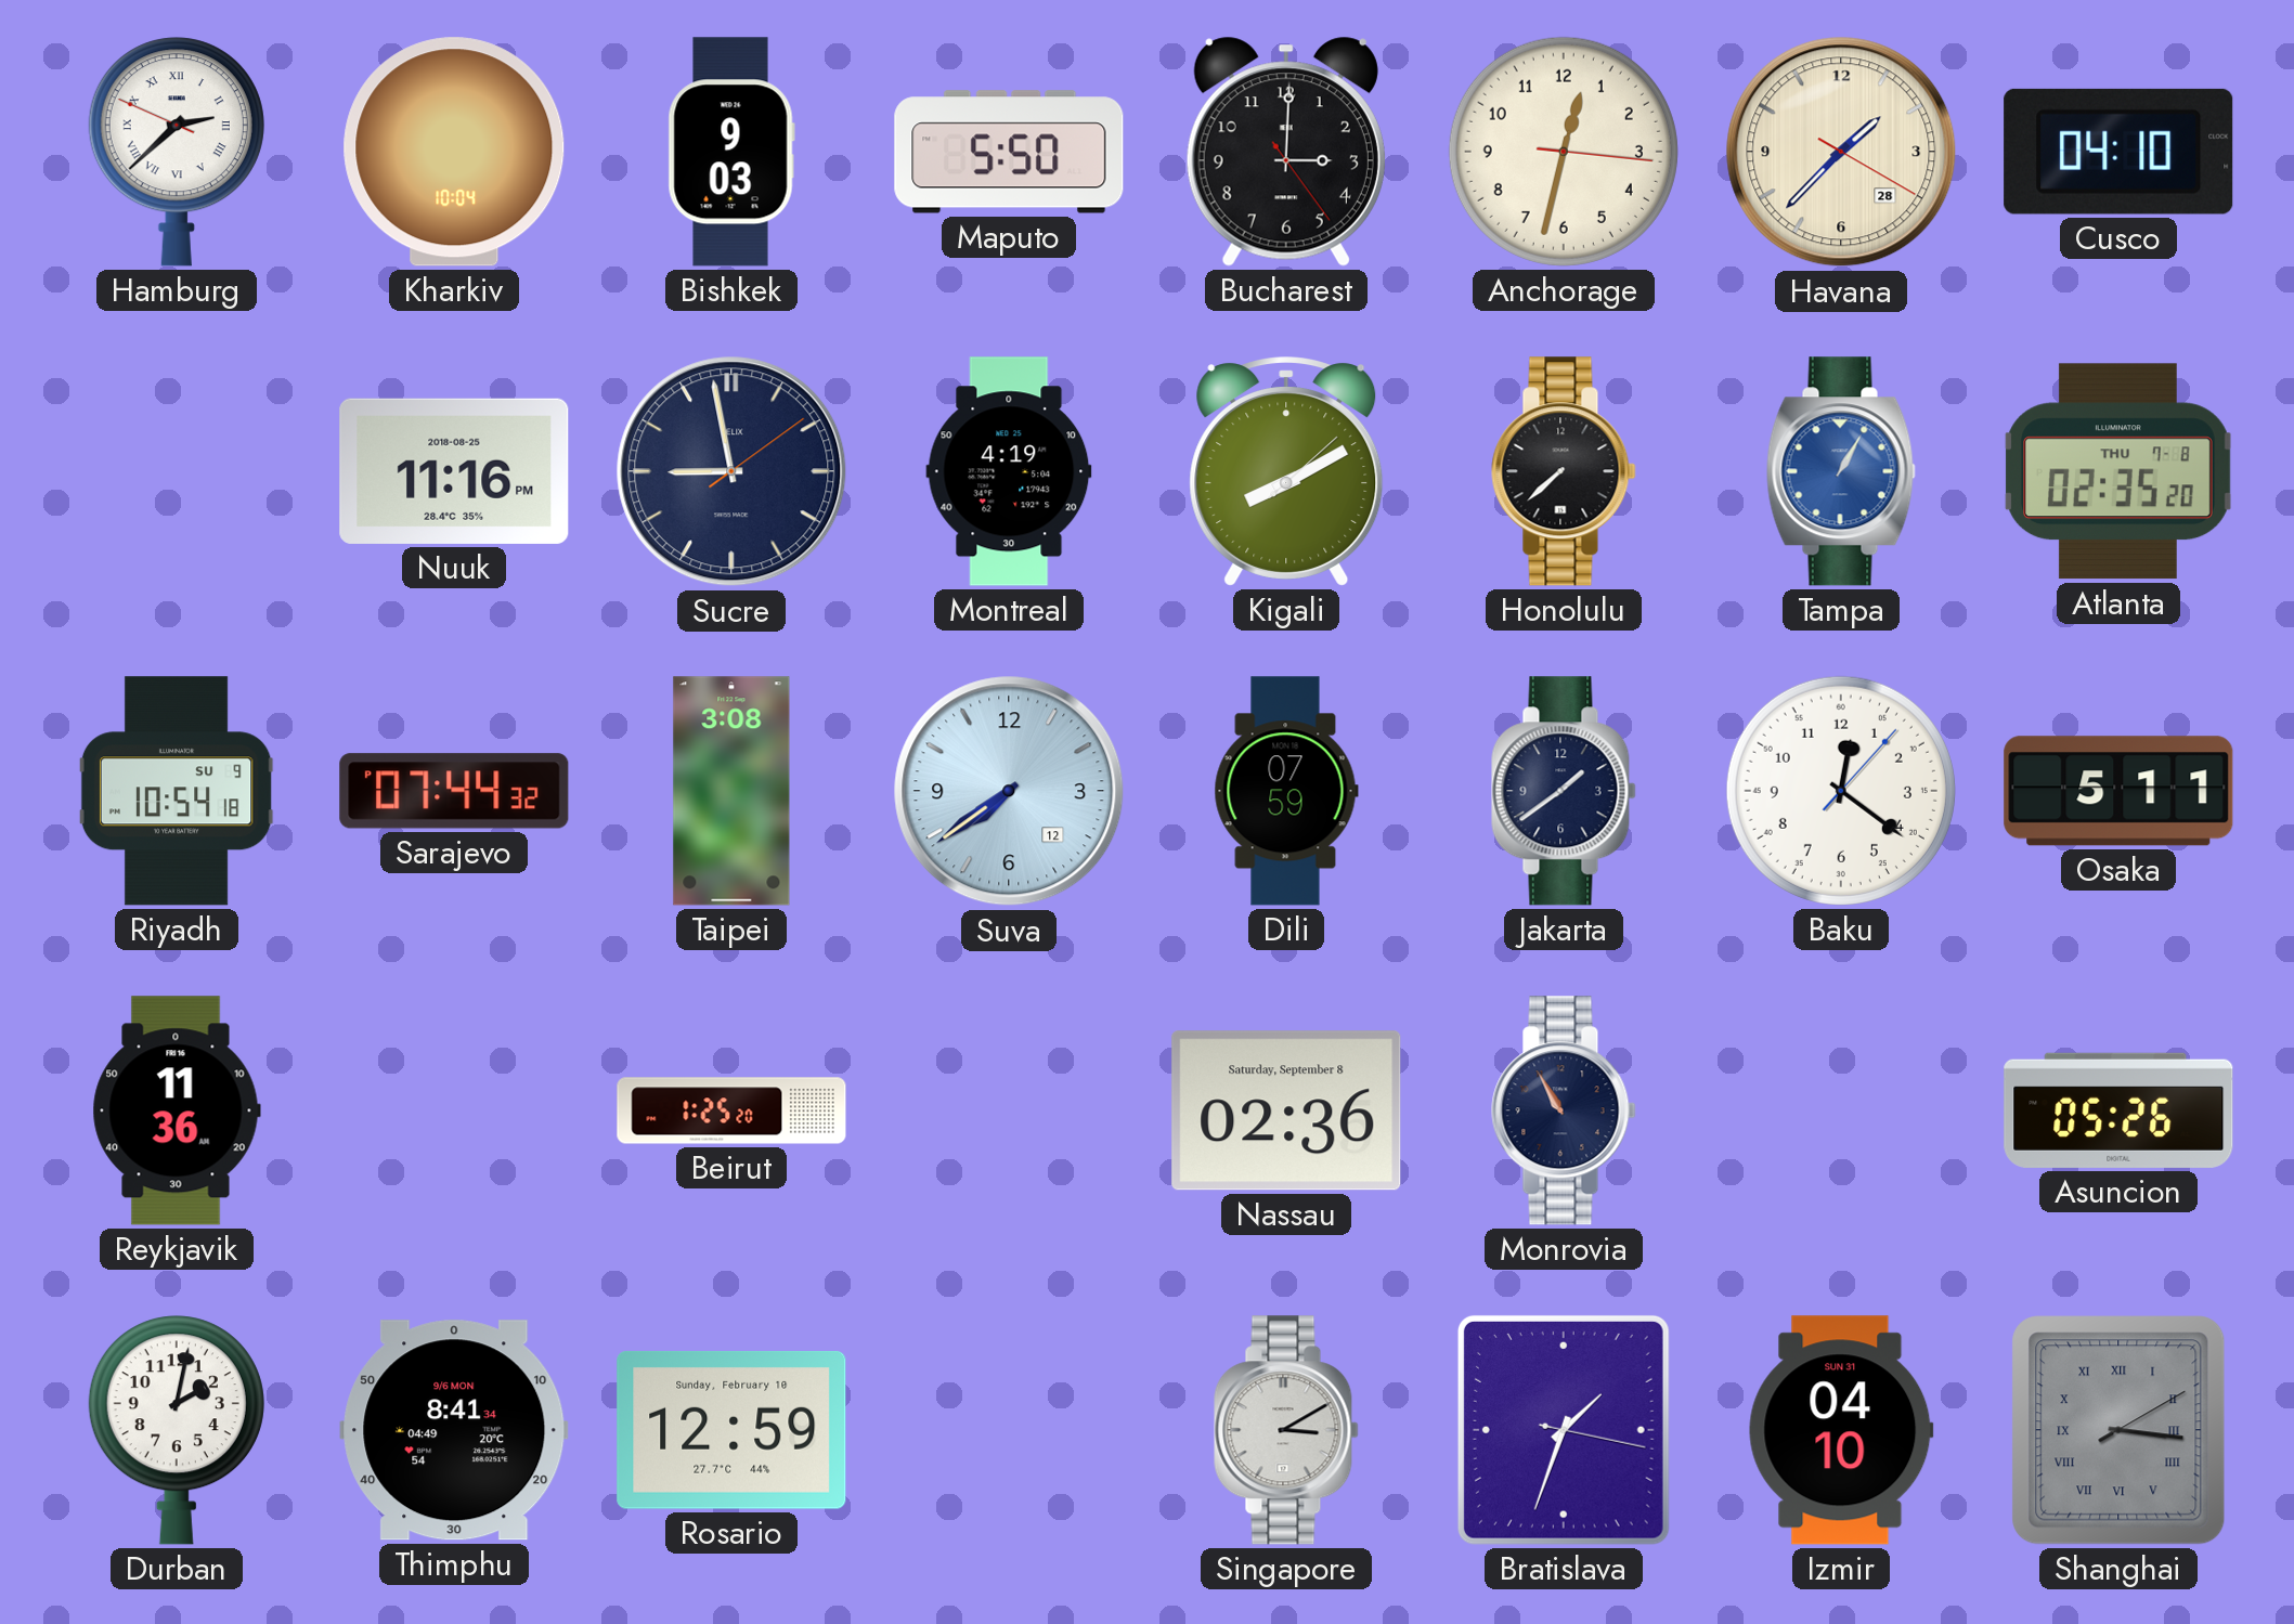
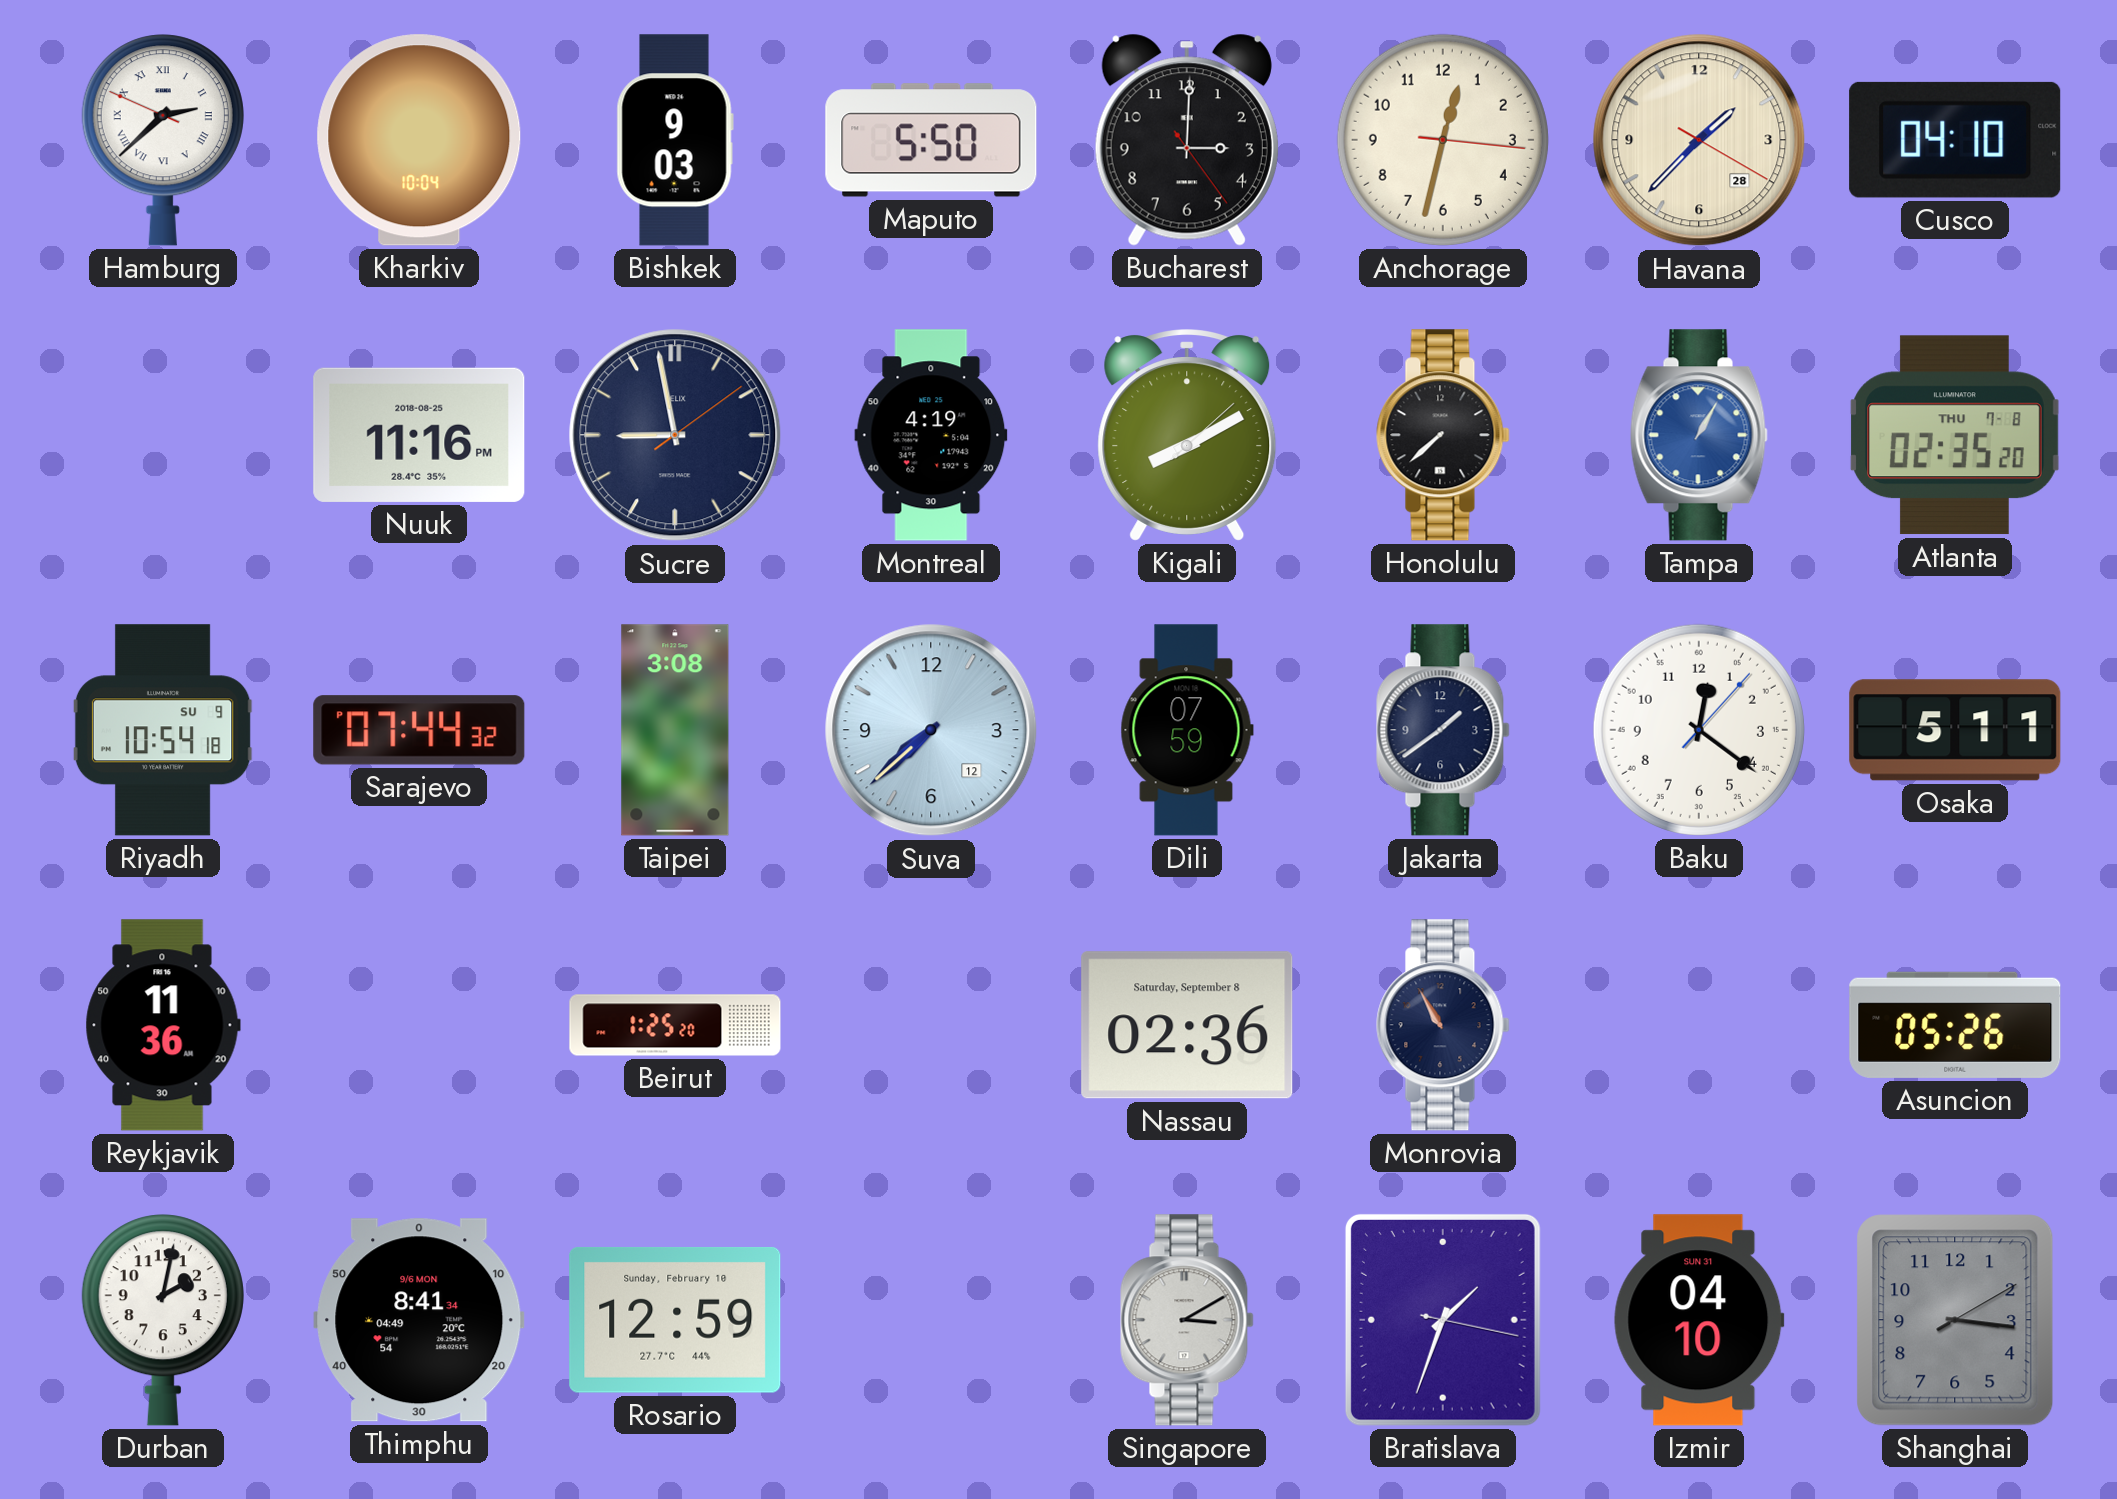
Suva: 7:39 -> 7:38 (931, 730)
Shanghai numerals: Roman -> Arabic (1955, 1320)
